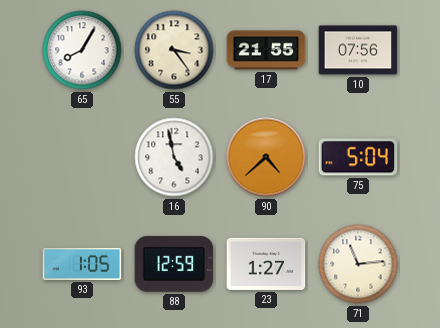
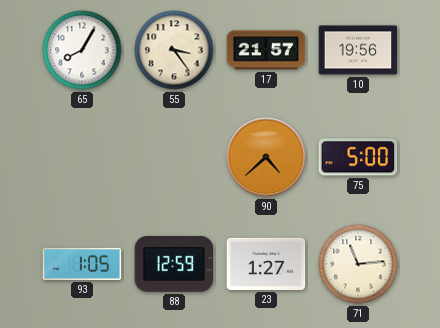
17: 21:55 -> 21:57 (266, 50)
10: 07:56 -> 19:56 (358, 50)
16: 4:58 -> none (174, 157)
75: 5:04 -> 5:00 (358, 157)
